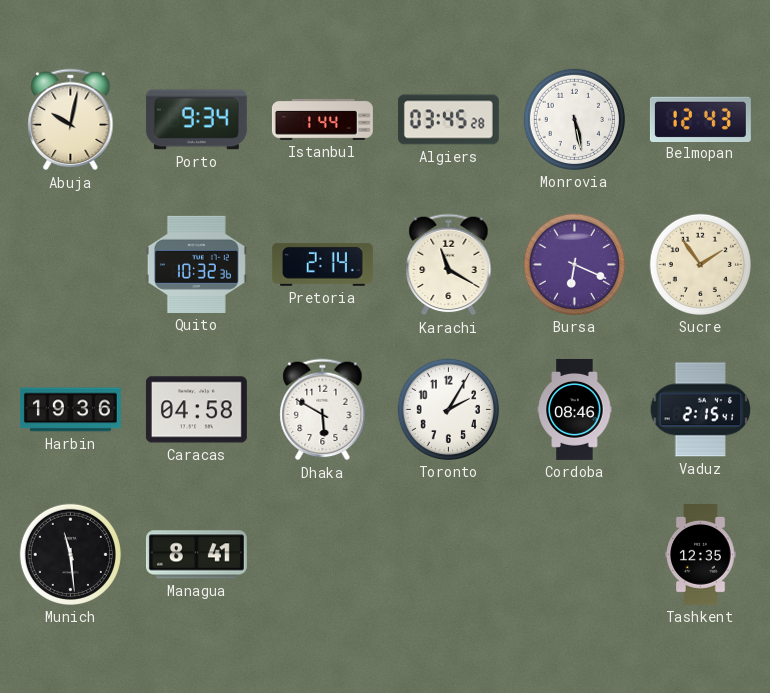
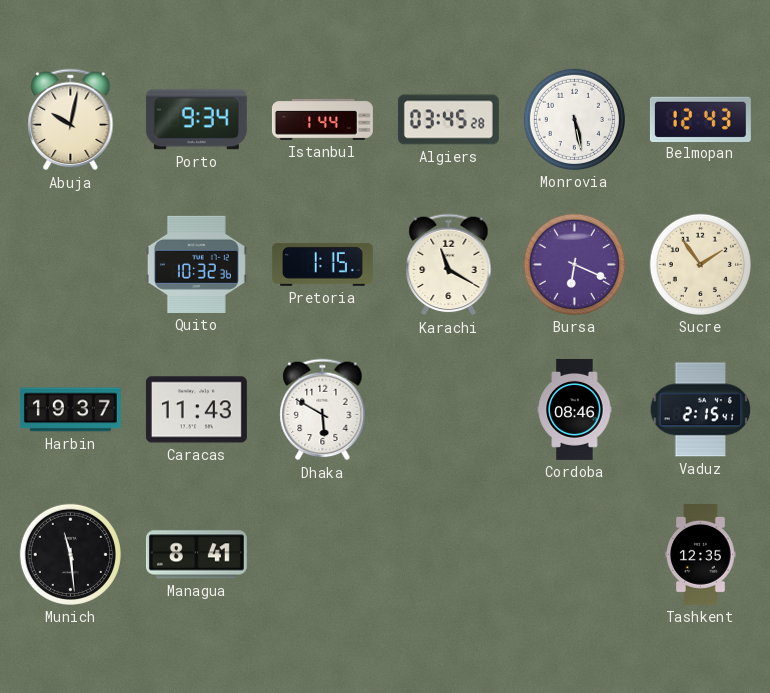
Pretoria: 2:14 -> 1:15 (322, 264)
Harbin: 19:36 -> 19:37 (70, 410)
Caracas: 04:58 -> 11:43 (196, 410)
Toronto: 2:05 -> none (448, 409)
